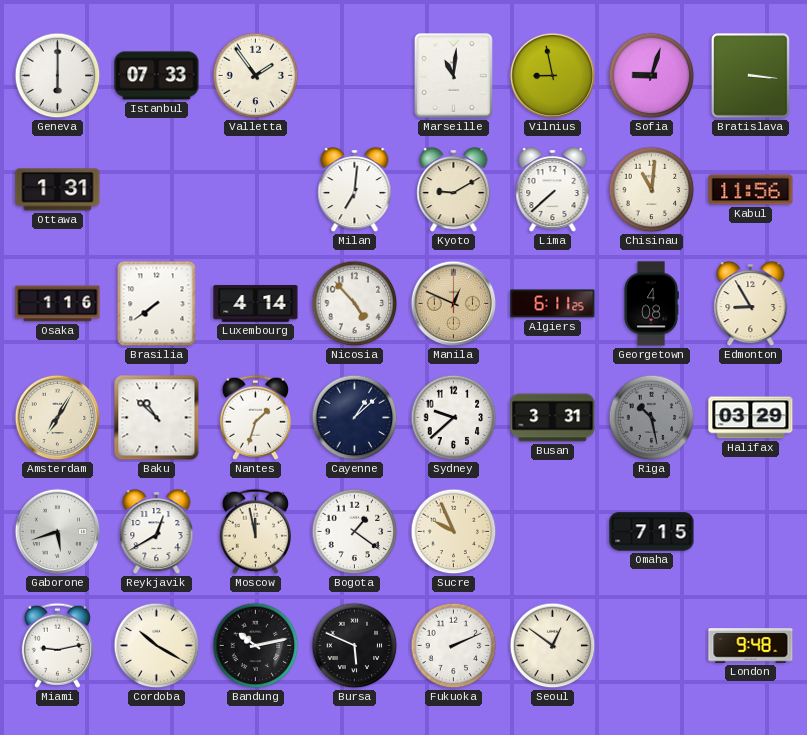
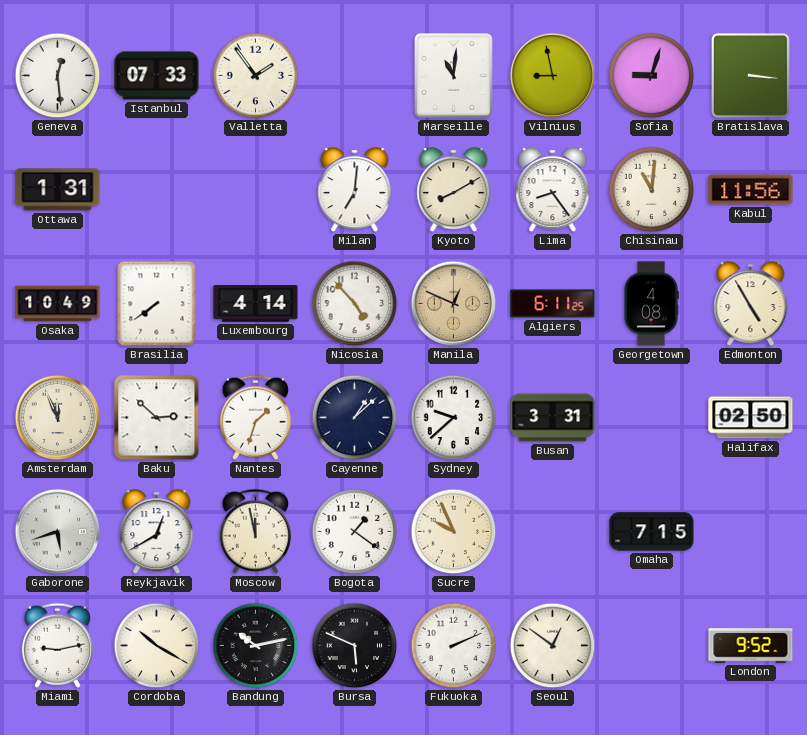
Geneva: 6:00 -> 12:29 (58, 76)
Kyoto: 9:10 -> 8:10 (454, 190)
Lima: 7:38 -> 8:24 (553, 190)
Osaka: 1:16 -> 10:49 (58, 304)
Edmonton: 8:55 -> 4:55 (751, 304)
Amsterdam: 7:05 -> 11:56 (58, 418)
Baku: 10:52 -> 2:52 (157, 418)
Riga: 10:28 -> none (652, 418)
Halifax: 03:29 -> 02:50 (751, 418)
London: 9:48 -> 9:52 (751, 646)
